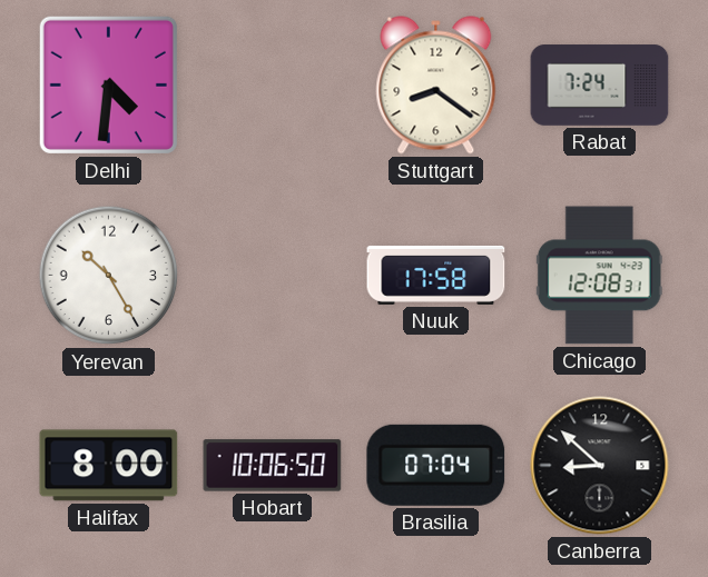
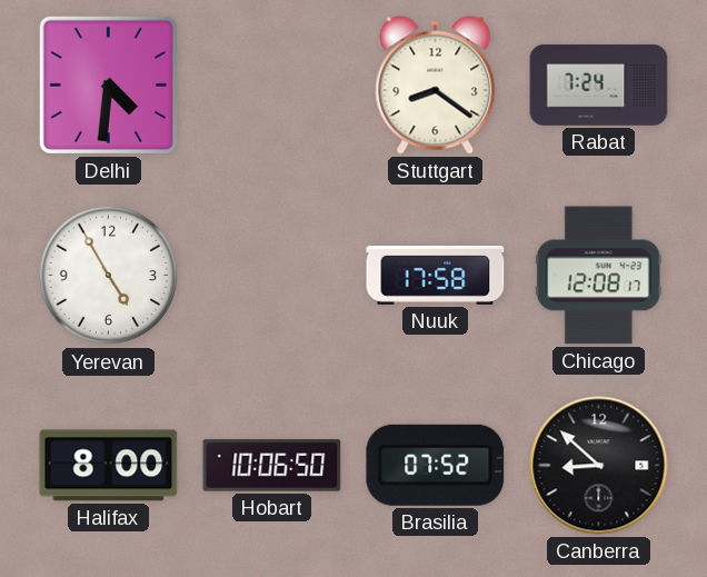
Yerevan: 10:25 -> 4:55 (109, 276)
Chicago: 12:08:31 -> 12:08:17 (598, 276)
Brasilia: 07:04 -> 07:52 (436, 465)
